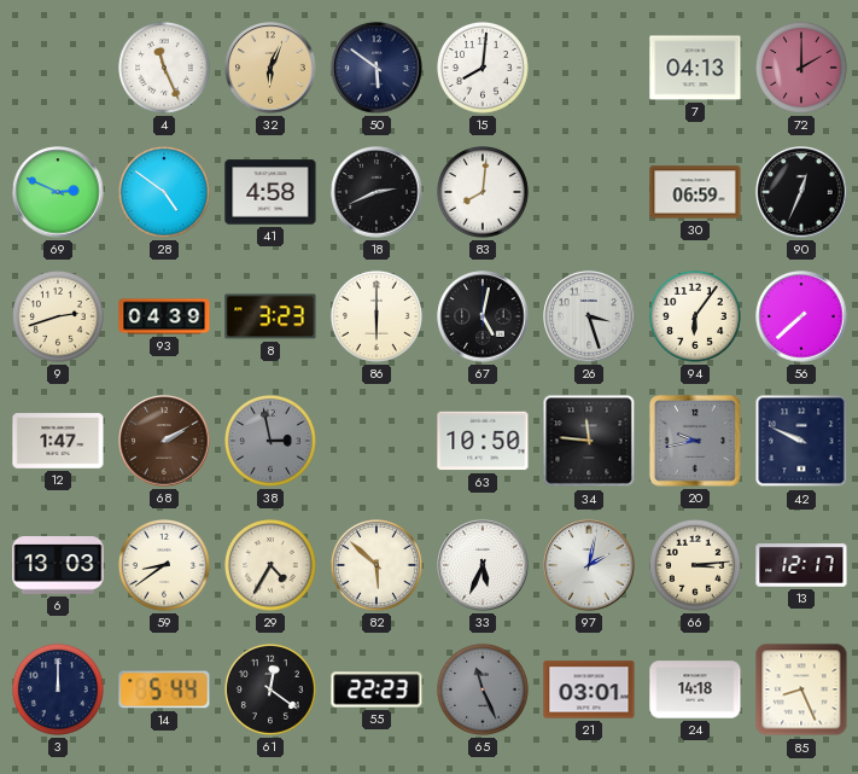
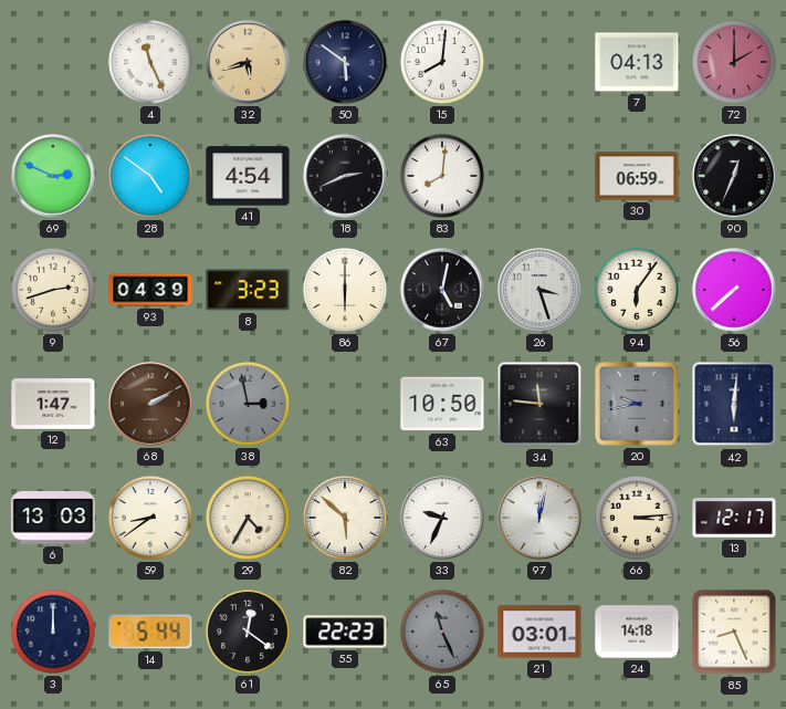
32: 6:04 -> 5:42 (248, 62)
41: 4:58 -> 4:54 (248, 176)
42: 9:49 -> 6:01 (734, 404)
33: 5:34 -> 9:34 (442, 518)
97: 2:02 -> 12:02 (539, 518)
